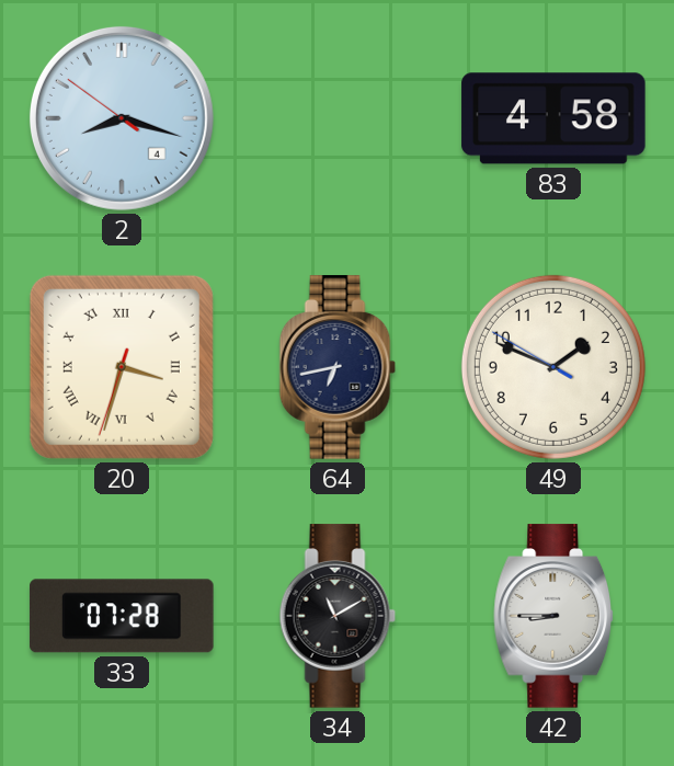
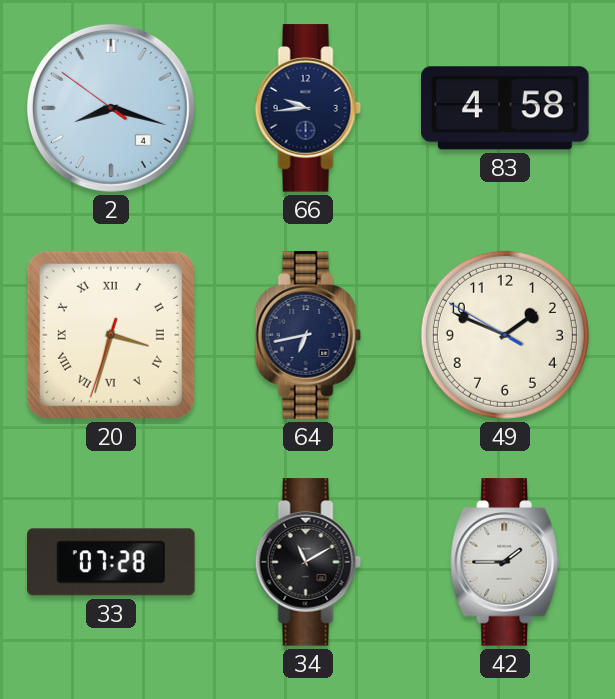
66: none -> 9:44 (308, 108)
42: 8:45 -> 1:45 (506, 562)
